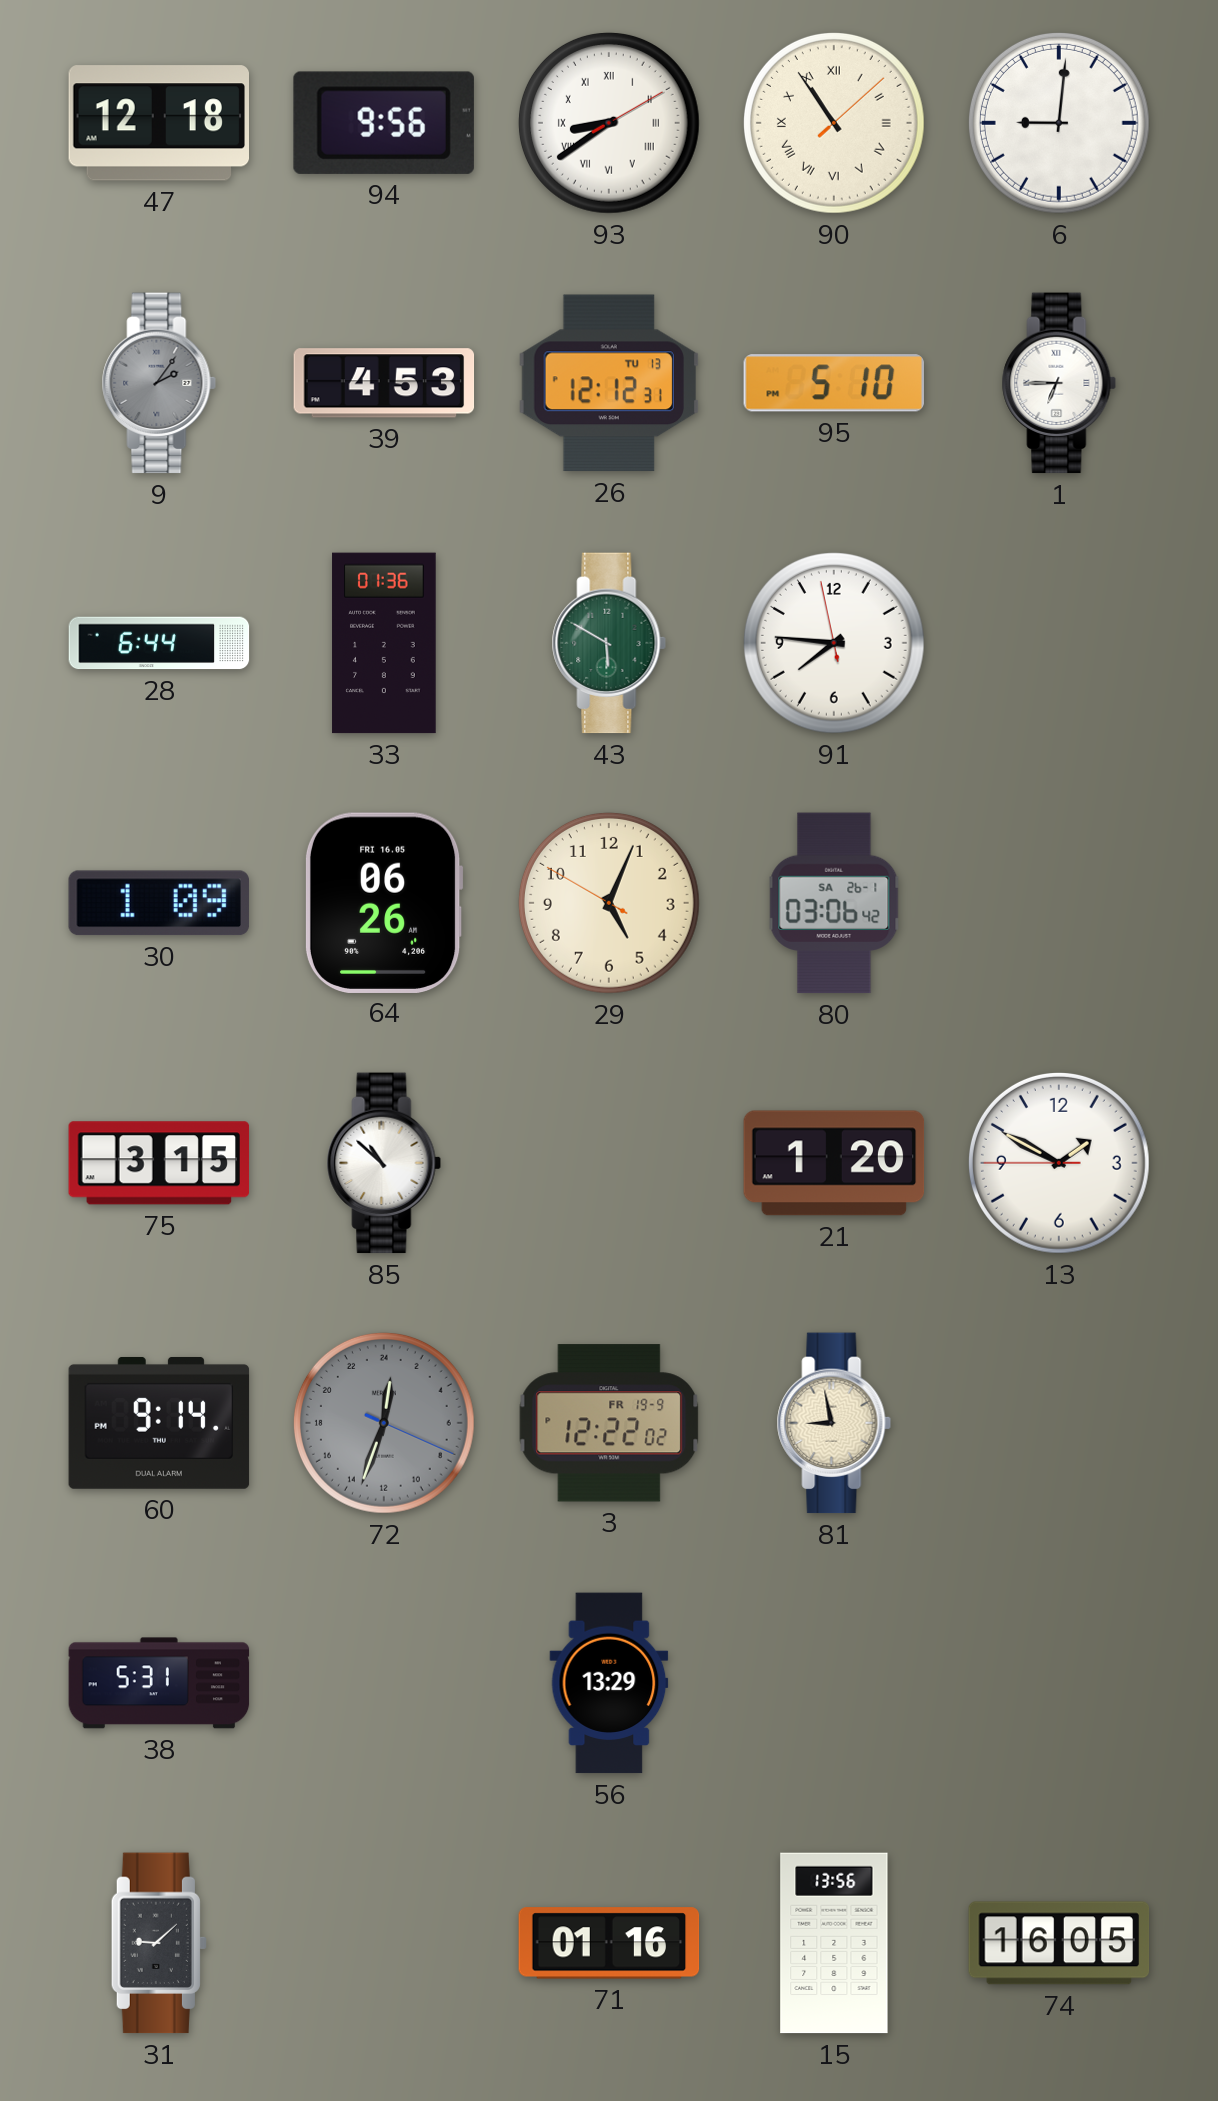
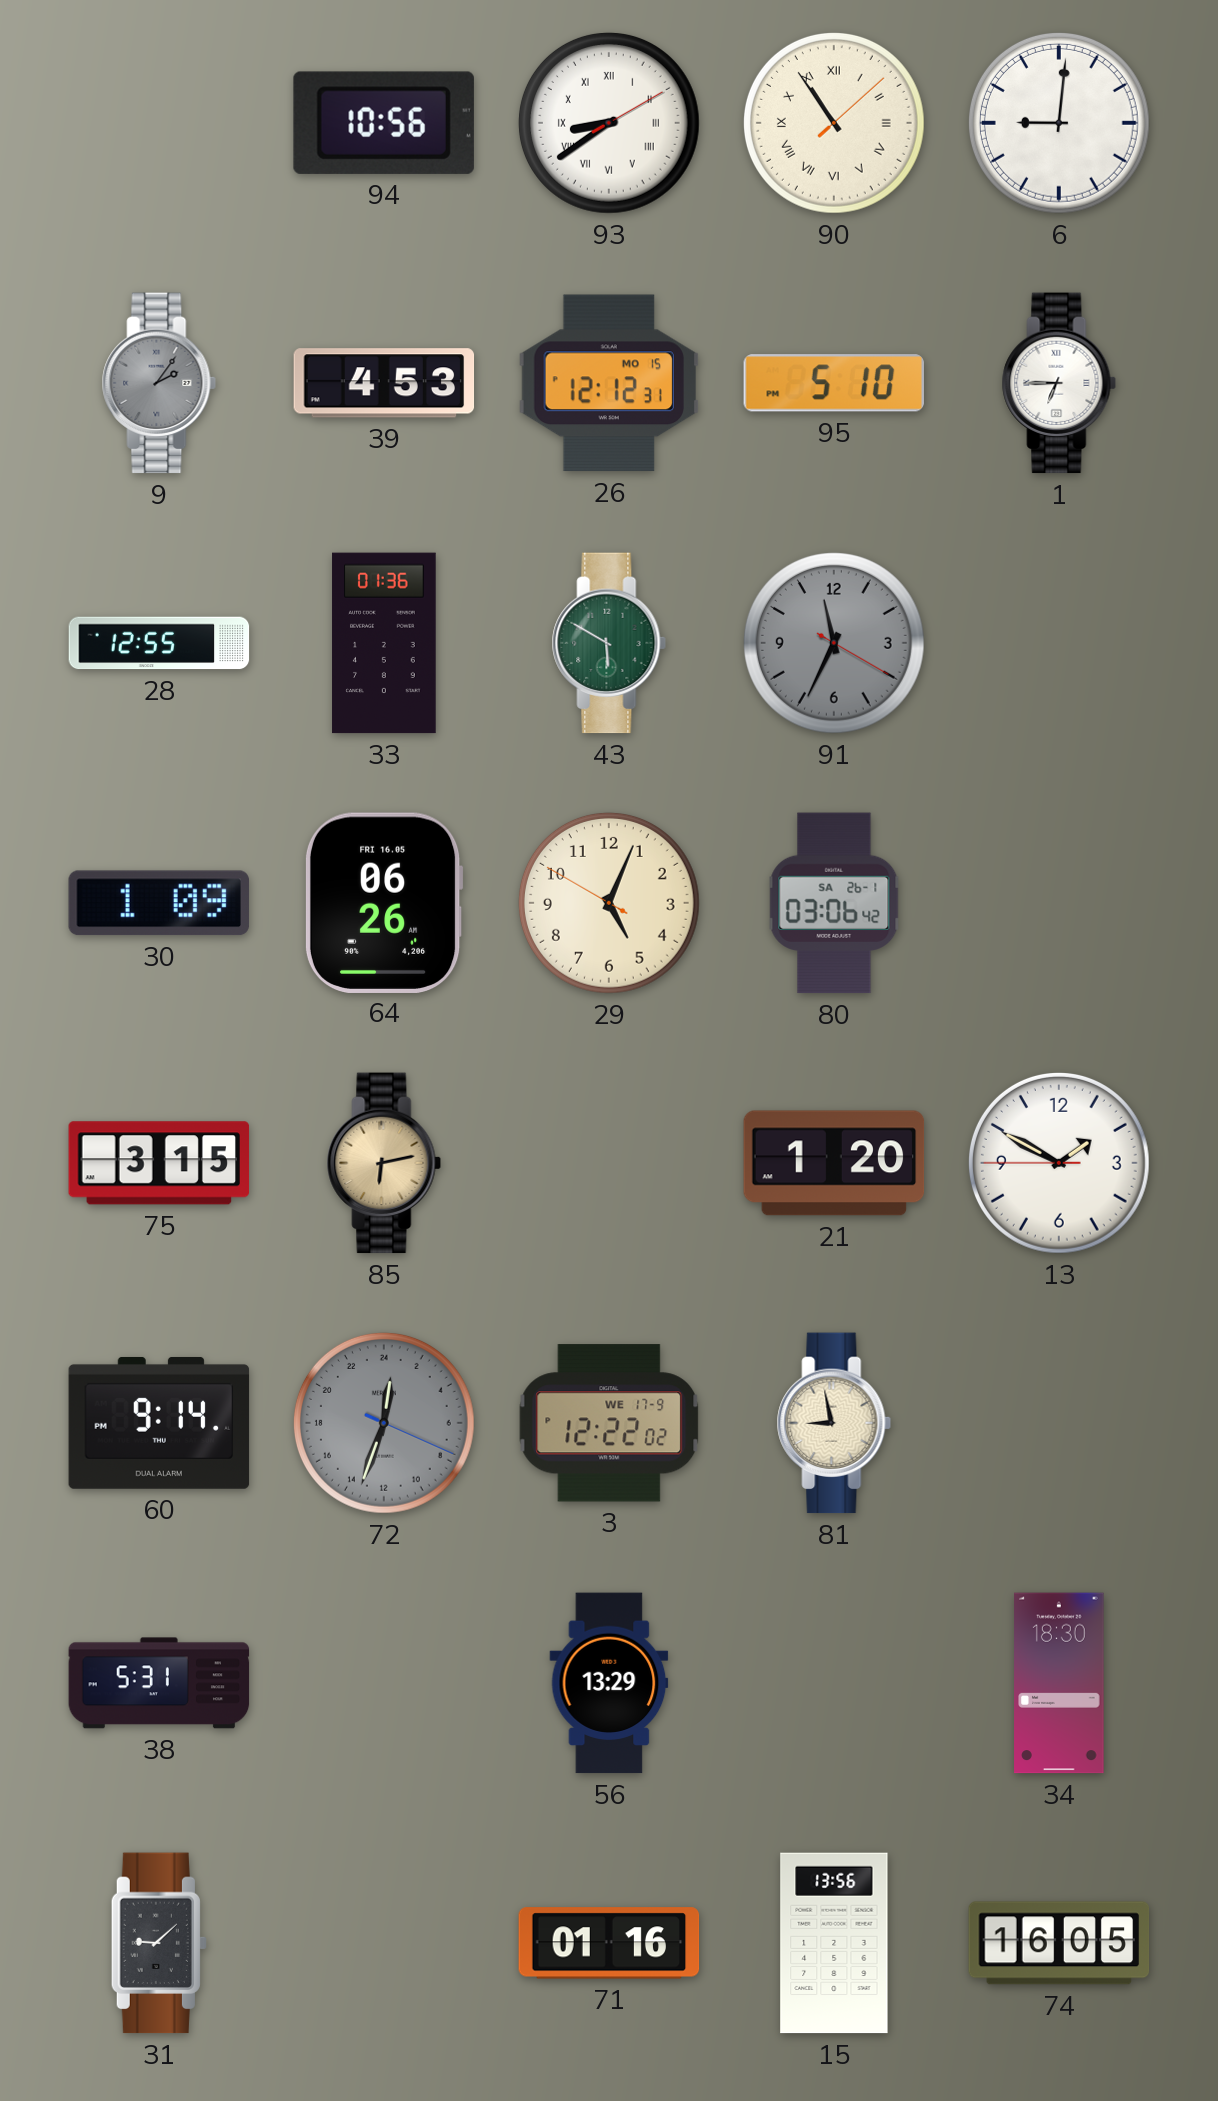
47: 12:18 -> none (158, 123)
94: 9:56 -> 10:56 (384, 123)
26 date: TU 13 -> MO 15 (608, 383)
28: 6:44 -> 12:55 (159, 643)
91: 7:45 -> 11:34 (834, 643)
91 dial: white -> grey (834, 643)
85: 10:52 -> 6:13 (384, 1163)
85 dial: white -> champagne (384, 1163)
3 date: FR 19-9 -> WE 17-9 (609, 1423)
34: none -> 18:30 (1059, 1683)
